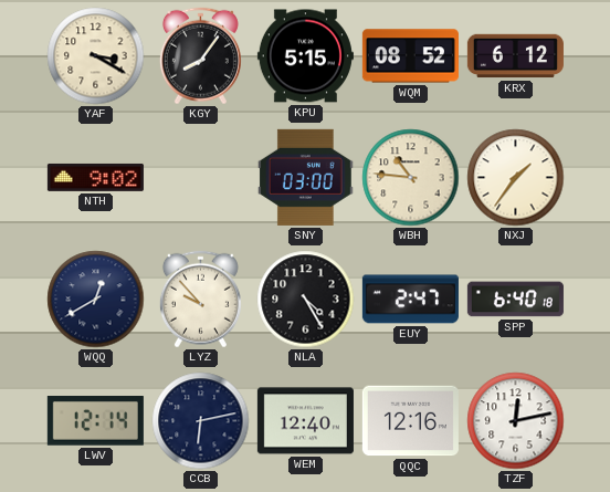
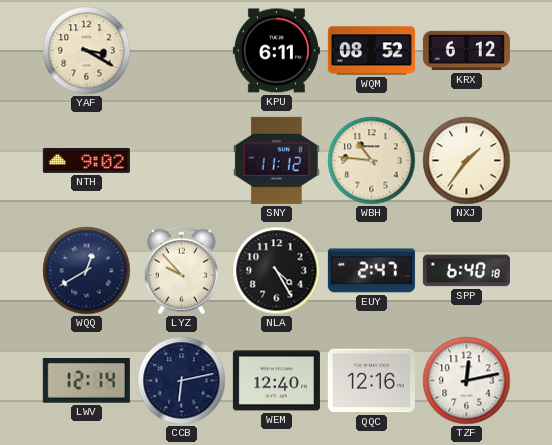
KGY: 8:06 -> none (200, 56)
KPU: 5:15 -> 6:11 (276, 51)
SNY: 03:00 -> 11:12 (276, 160)
